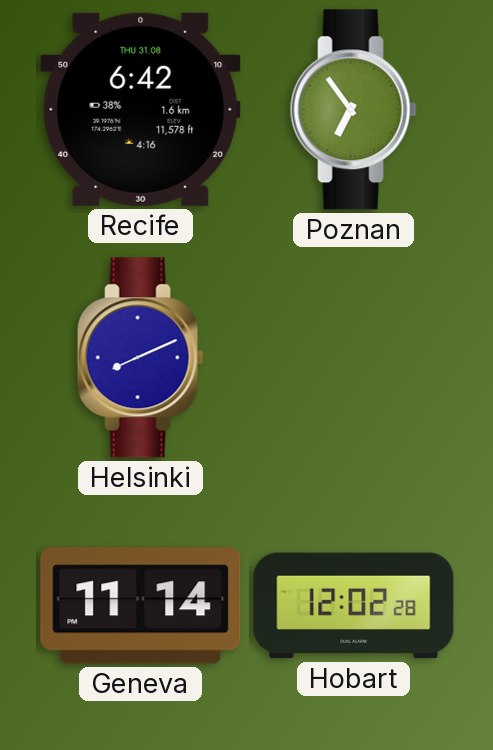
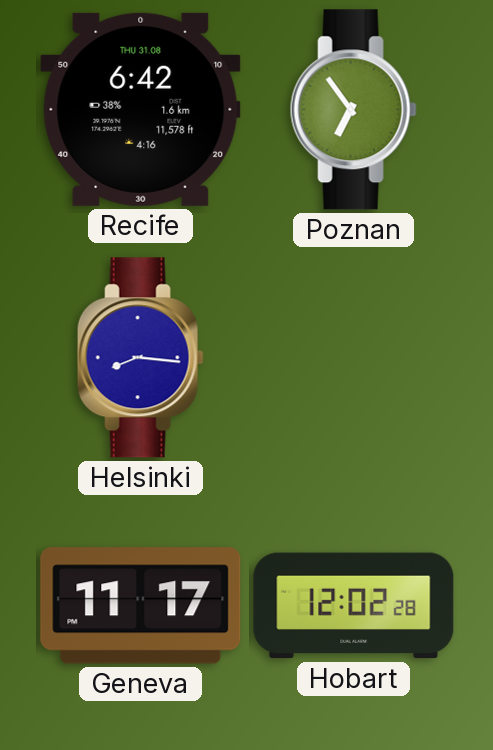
Helsinki: 8:11 -> 8:16 (140, 358)
Geneva: 11:14 -> 11:17 (141, 606)
